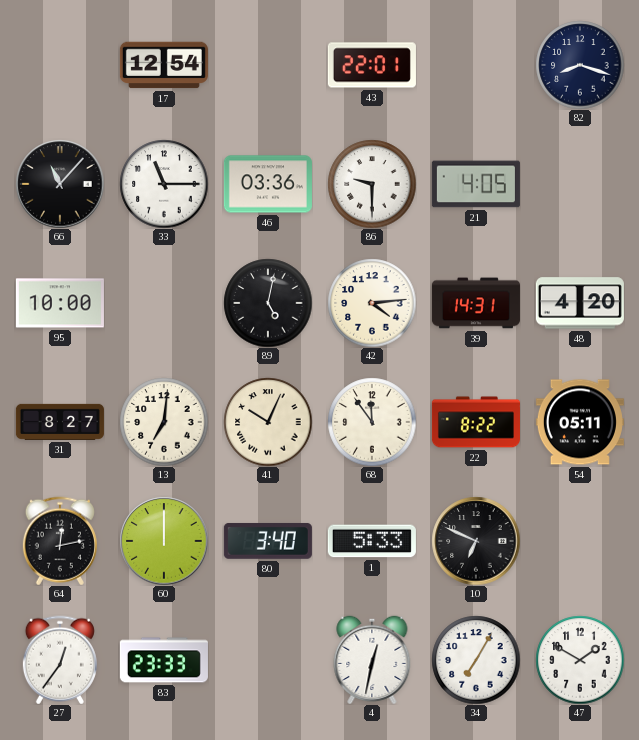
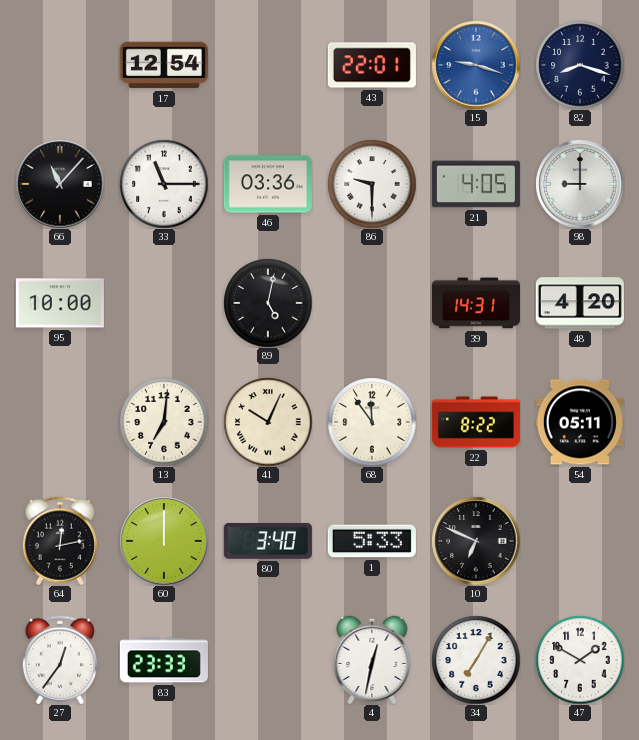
15: none -> 9:18 (476, 65)
98: none -> 9:00 (580, 184)
42: 4:14 -> none (372, 303)
31: 8:27 -> none (60, 422)
